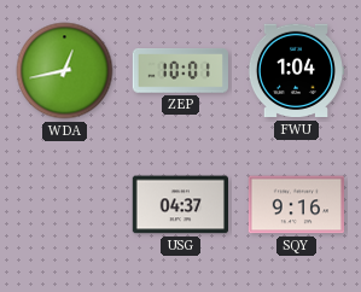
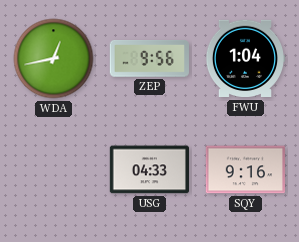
ZEP: 10:01 -> 9:56 (149, 59)
USG: 04:37 -> 04:33 (149, 170)
